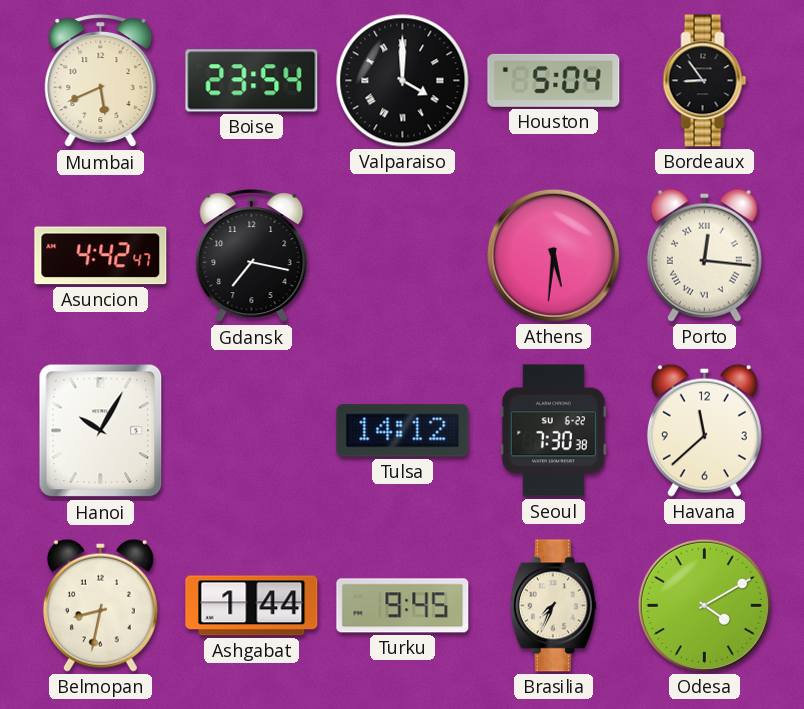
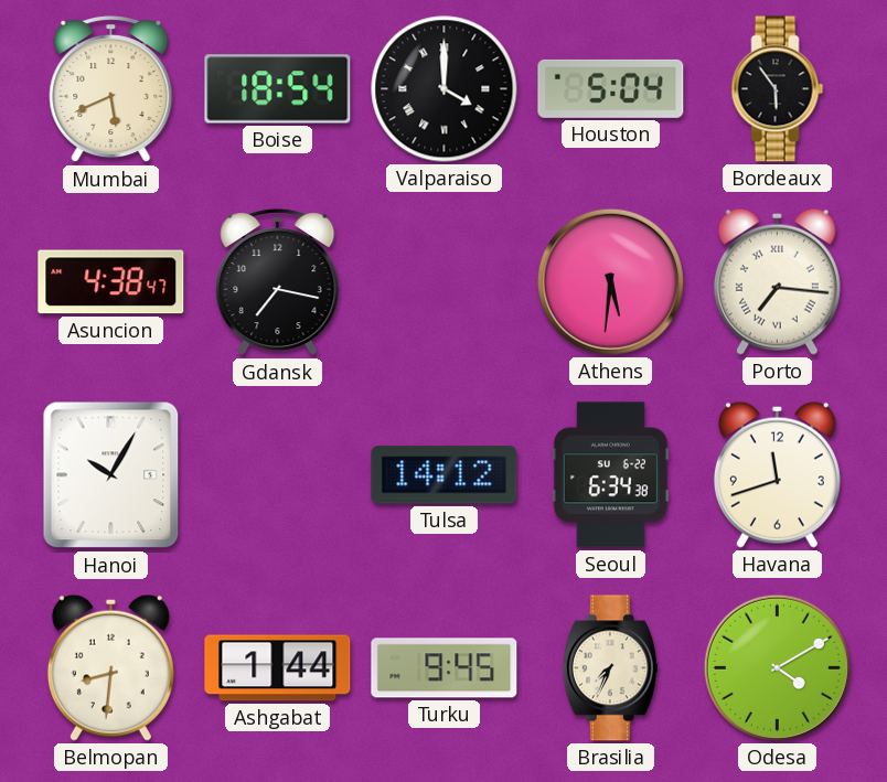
Boise: 23:54 -> 18:54 (278, 89)
Bordeaux: 8:54 -> 5:54 (778, 89)
Asuncion: 4:42 -> 4:38 (111, 282)
Porto: 12:16 -> 7:16 (777, 281)
Seoul: 7:30 -> 6:34 (610, 475)
Havana: 11:38 -> 11:42 (777, 474)
Belmopan: 8:32 -> 8:31 (110, 667)
